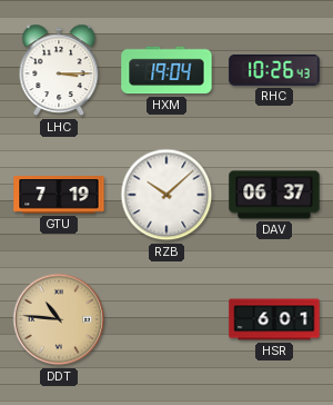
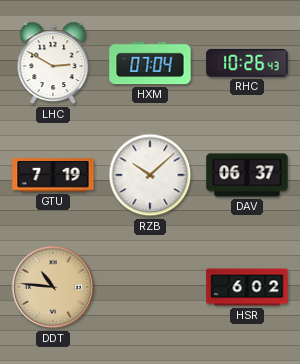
LHC: 3:15 -> 2:50 (53, 63)
HXM: 19:04 -> 07:04 (150, 63)
HSR: 6:01 -> 6:02 (247, 287)
